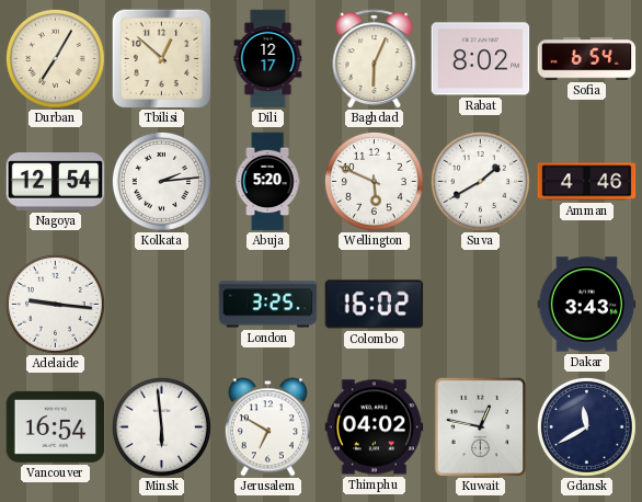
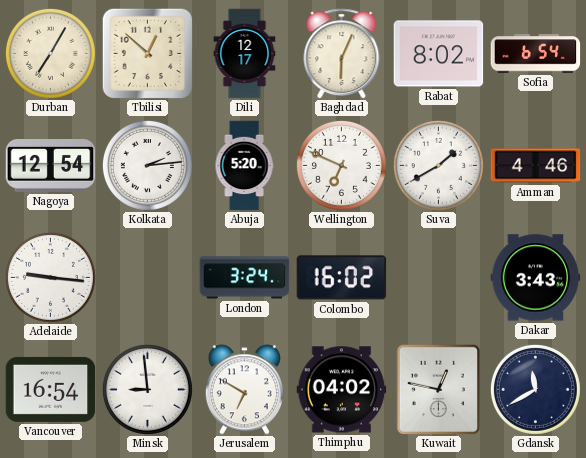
Wellington: 5:49 -> 6:49 (341, 165)
London: 3:25 -> 3:24 (245, 278)
Minsk: 5:59 -> 8:59 (147, 389)
